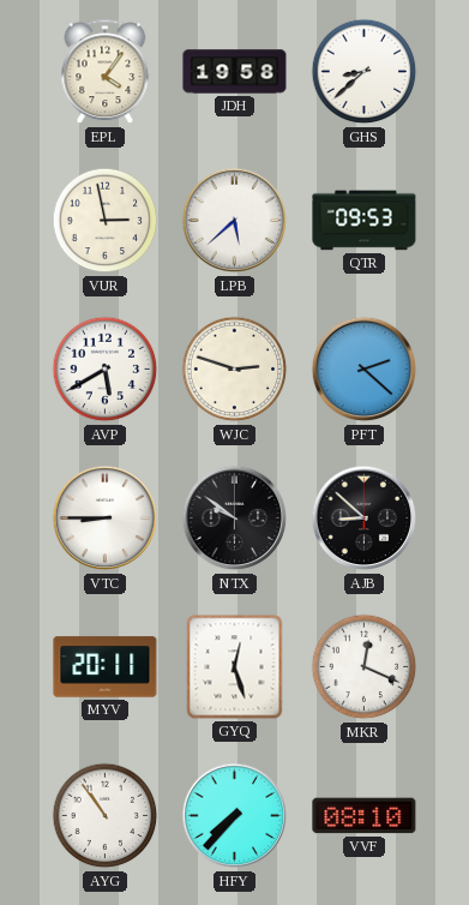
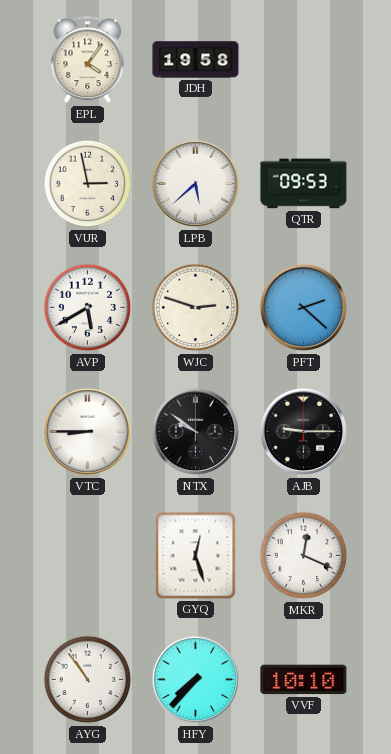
GHS: 8:38 -> none (365, 72)
AJB: 8:52 -> 9:15 (304, 432)
MYV: 20:11 -> none (106, 667)
VVF: 08:10 -> 10:10 (304, 680)
